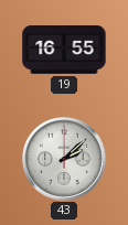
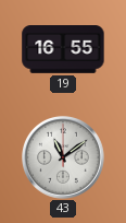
43: 2:08 -> 11:09 (64, 159)
